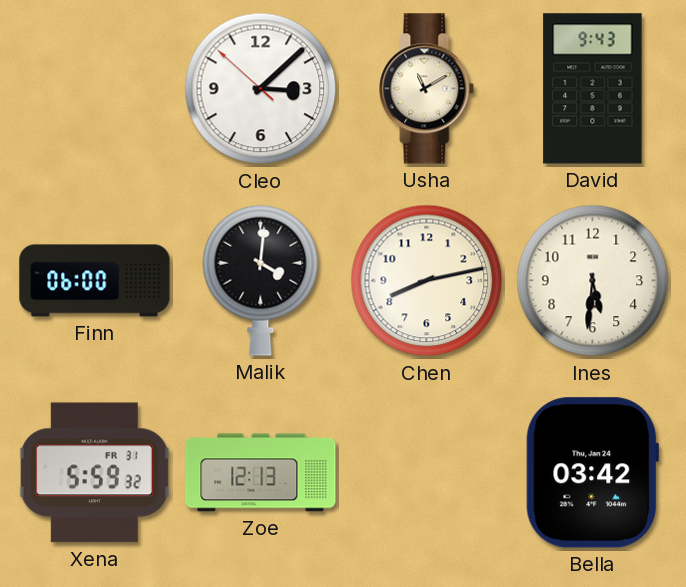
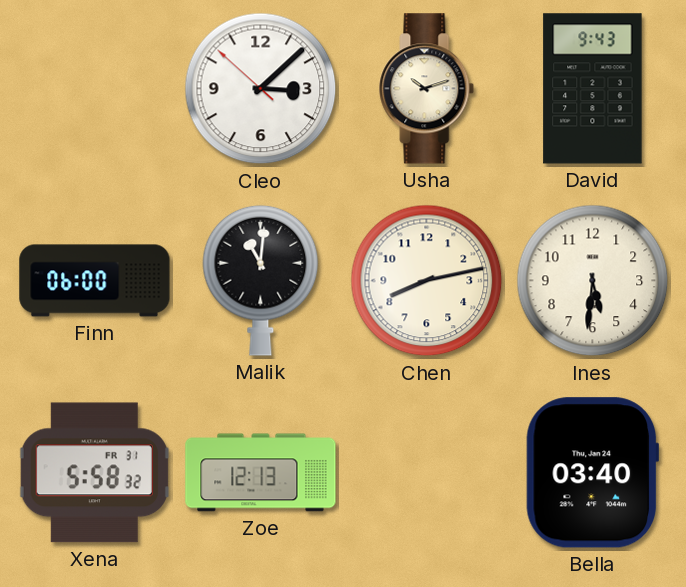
Usha: 11:10 -> 10:12 (427, 89)
Malik: 4:01 -> 11:01 (261, 280)
Xena: 5:59 -> 5:58 (94, 473)
Bella: 03:42 -> 03:40 (592, 473)
